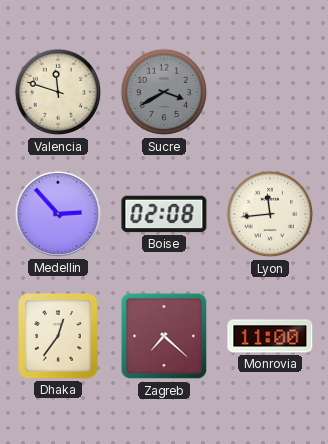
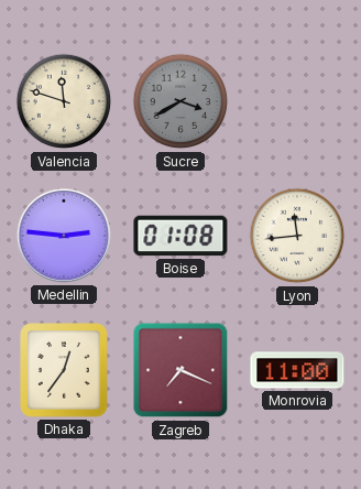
Medellin: 2:53 -> 2:46 (64, 236)
Boise: 02:08 -> 01:08 (180, 236)
Zagreb: 7:22 -> 7:19 (180, 370)
